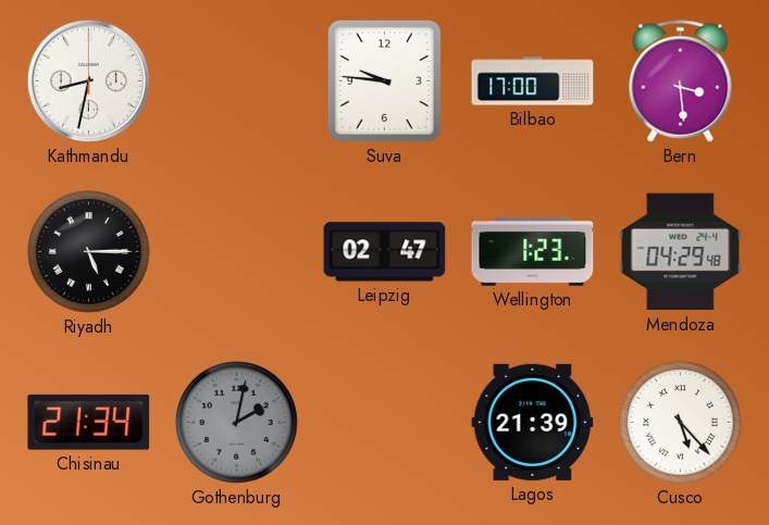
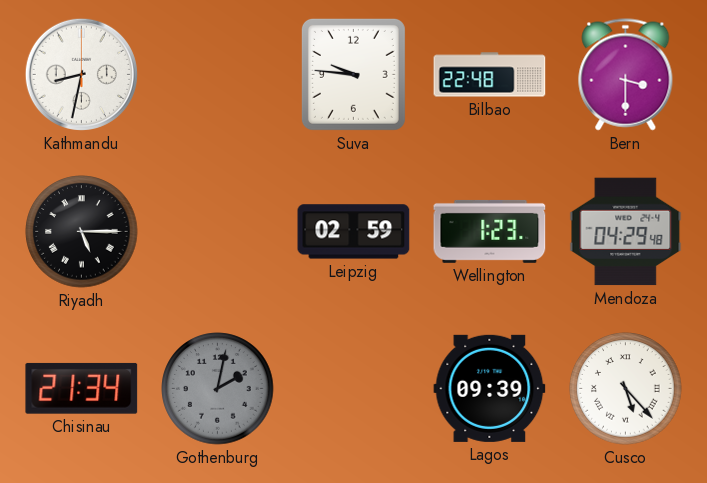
Bilbao: 17:00 -> 22:48 (490, 75)
Bern: 3:29 -> 3:30 (626, 75)
Leipzig: 02:47 -> 02:59 (354, 232)
Lagos: 21:39 -> 09:39 (490, 388)
